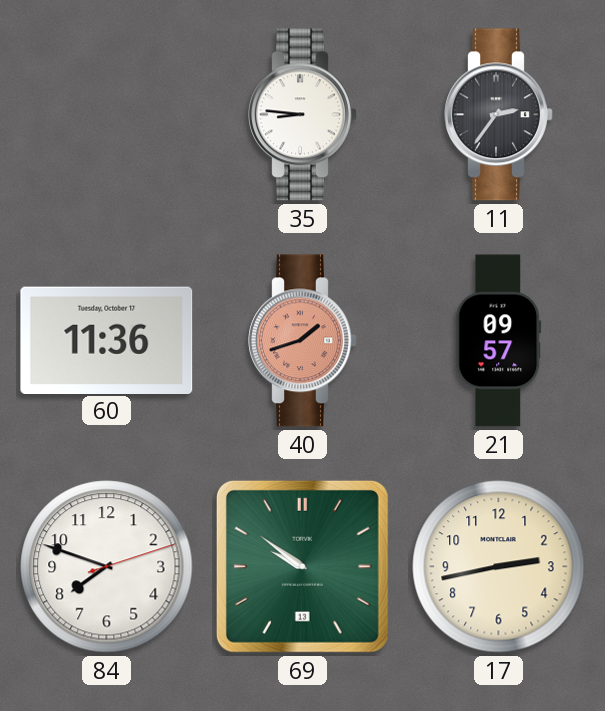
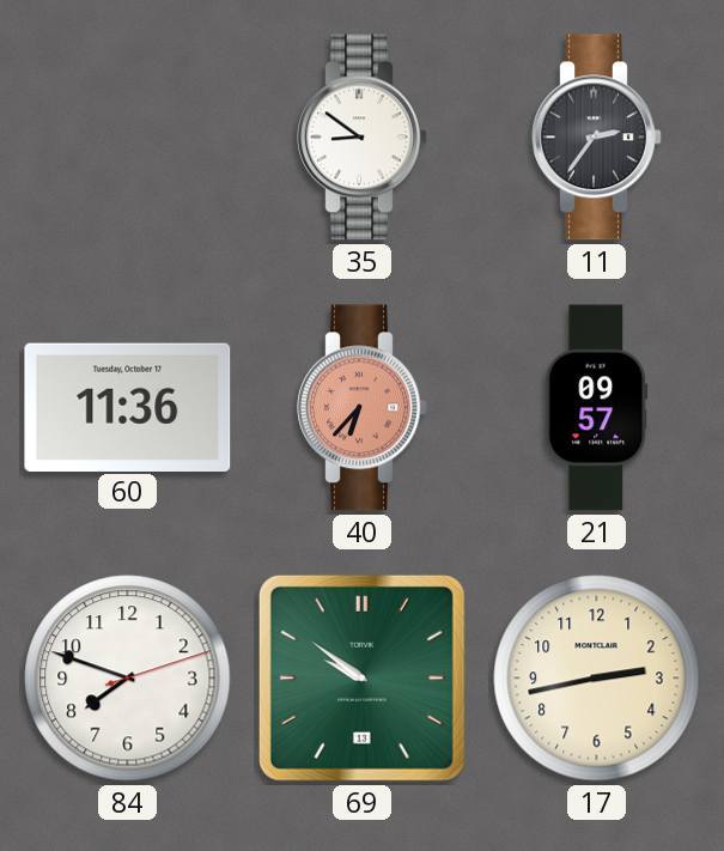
35: 8:46 -> 8:51 (363, 138)
40: 1:42 -> 6:37 (363, 408)
